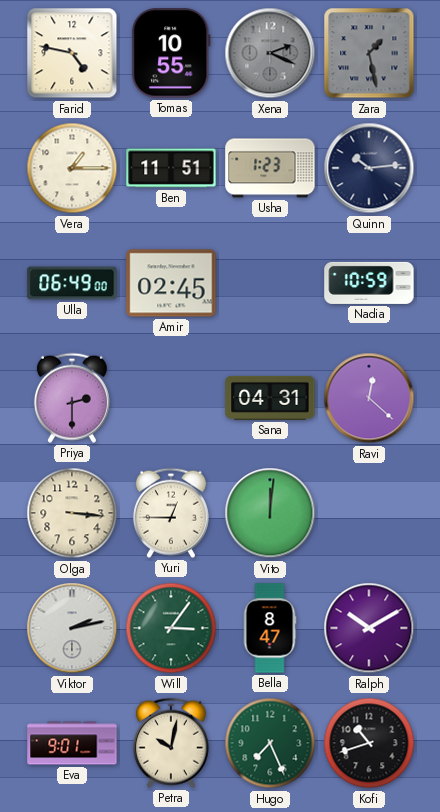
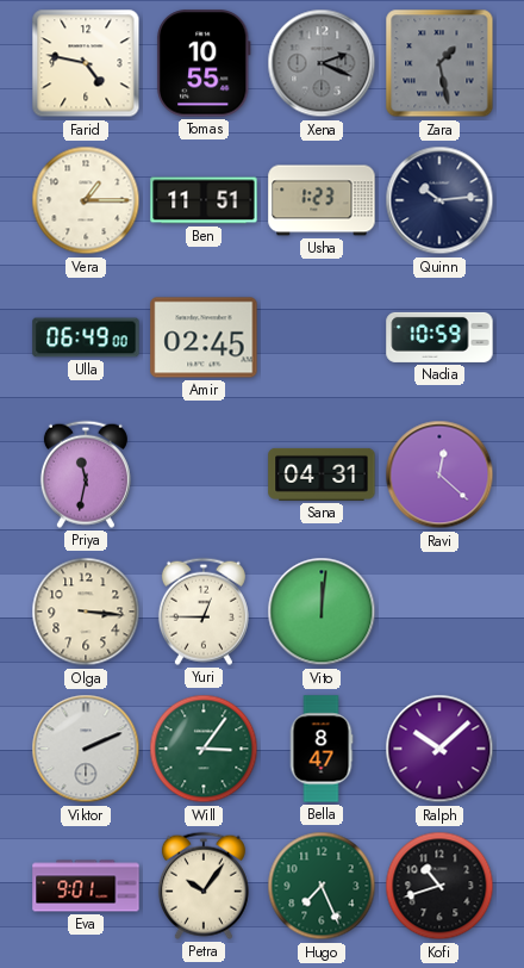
Priya: 2:30 -> 11:32 (86, 474)
Viktor: 2:13 -> 2:11 (86, 749)
Ralph: 10:10 -> 10:08 (439, 749)
Petra: 10:02 -> 10:06 (204, 886)
